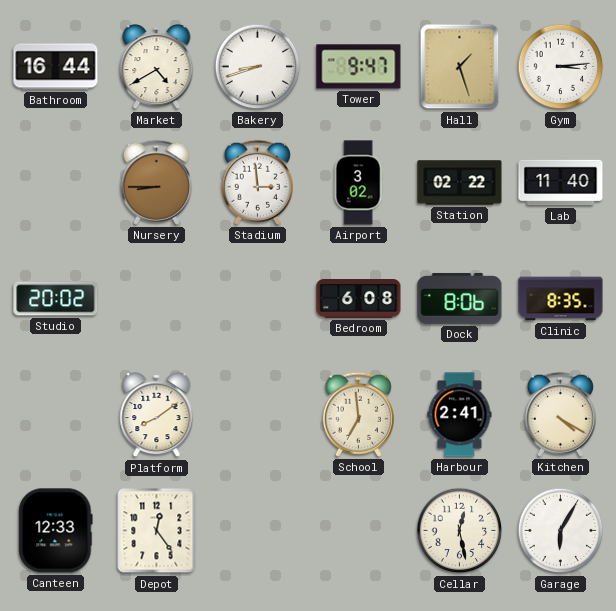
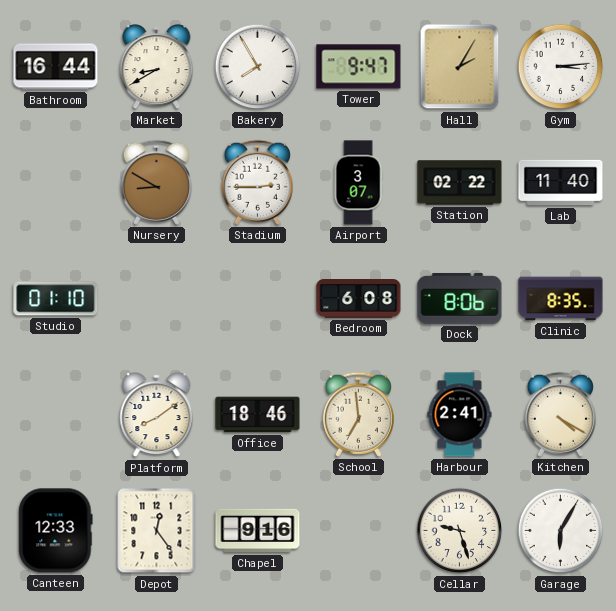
Market: 4:40 -> 8:40 (157, 68)
Bakery: 8:42 -> 7:55 (258, 67)
Hall: 1:27 -> 2:05 (460, 67)
Nursery: 8:45 -> 8:50 (156, 182)
Stadium: 2:59 -> 2:45 (257, 182)
Airport: 3:02 -> 3:07 (358, 183)
Studio: 20:02 -> 01:10 (56, 299)
Office: none -> 18:46 (258, 415)
Chapel: none -> 9:16 (258, 531)
Cellar: 12:28 -> 9:27 (460, 531)
